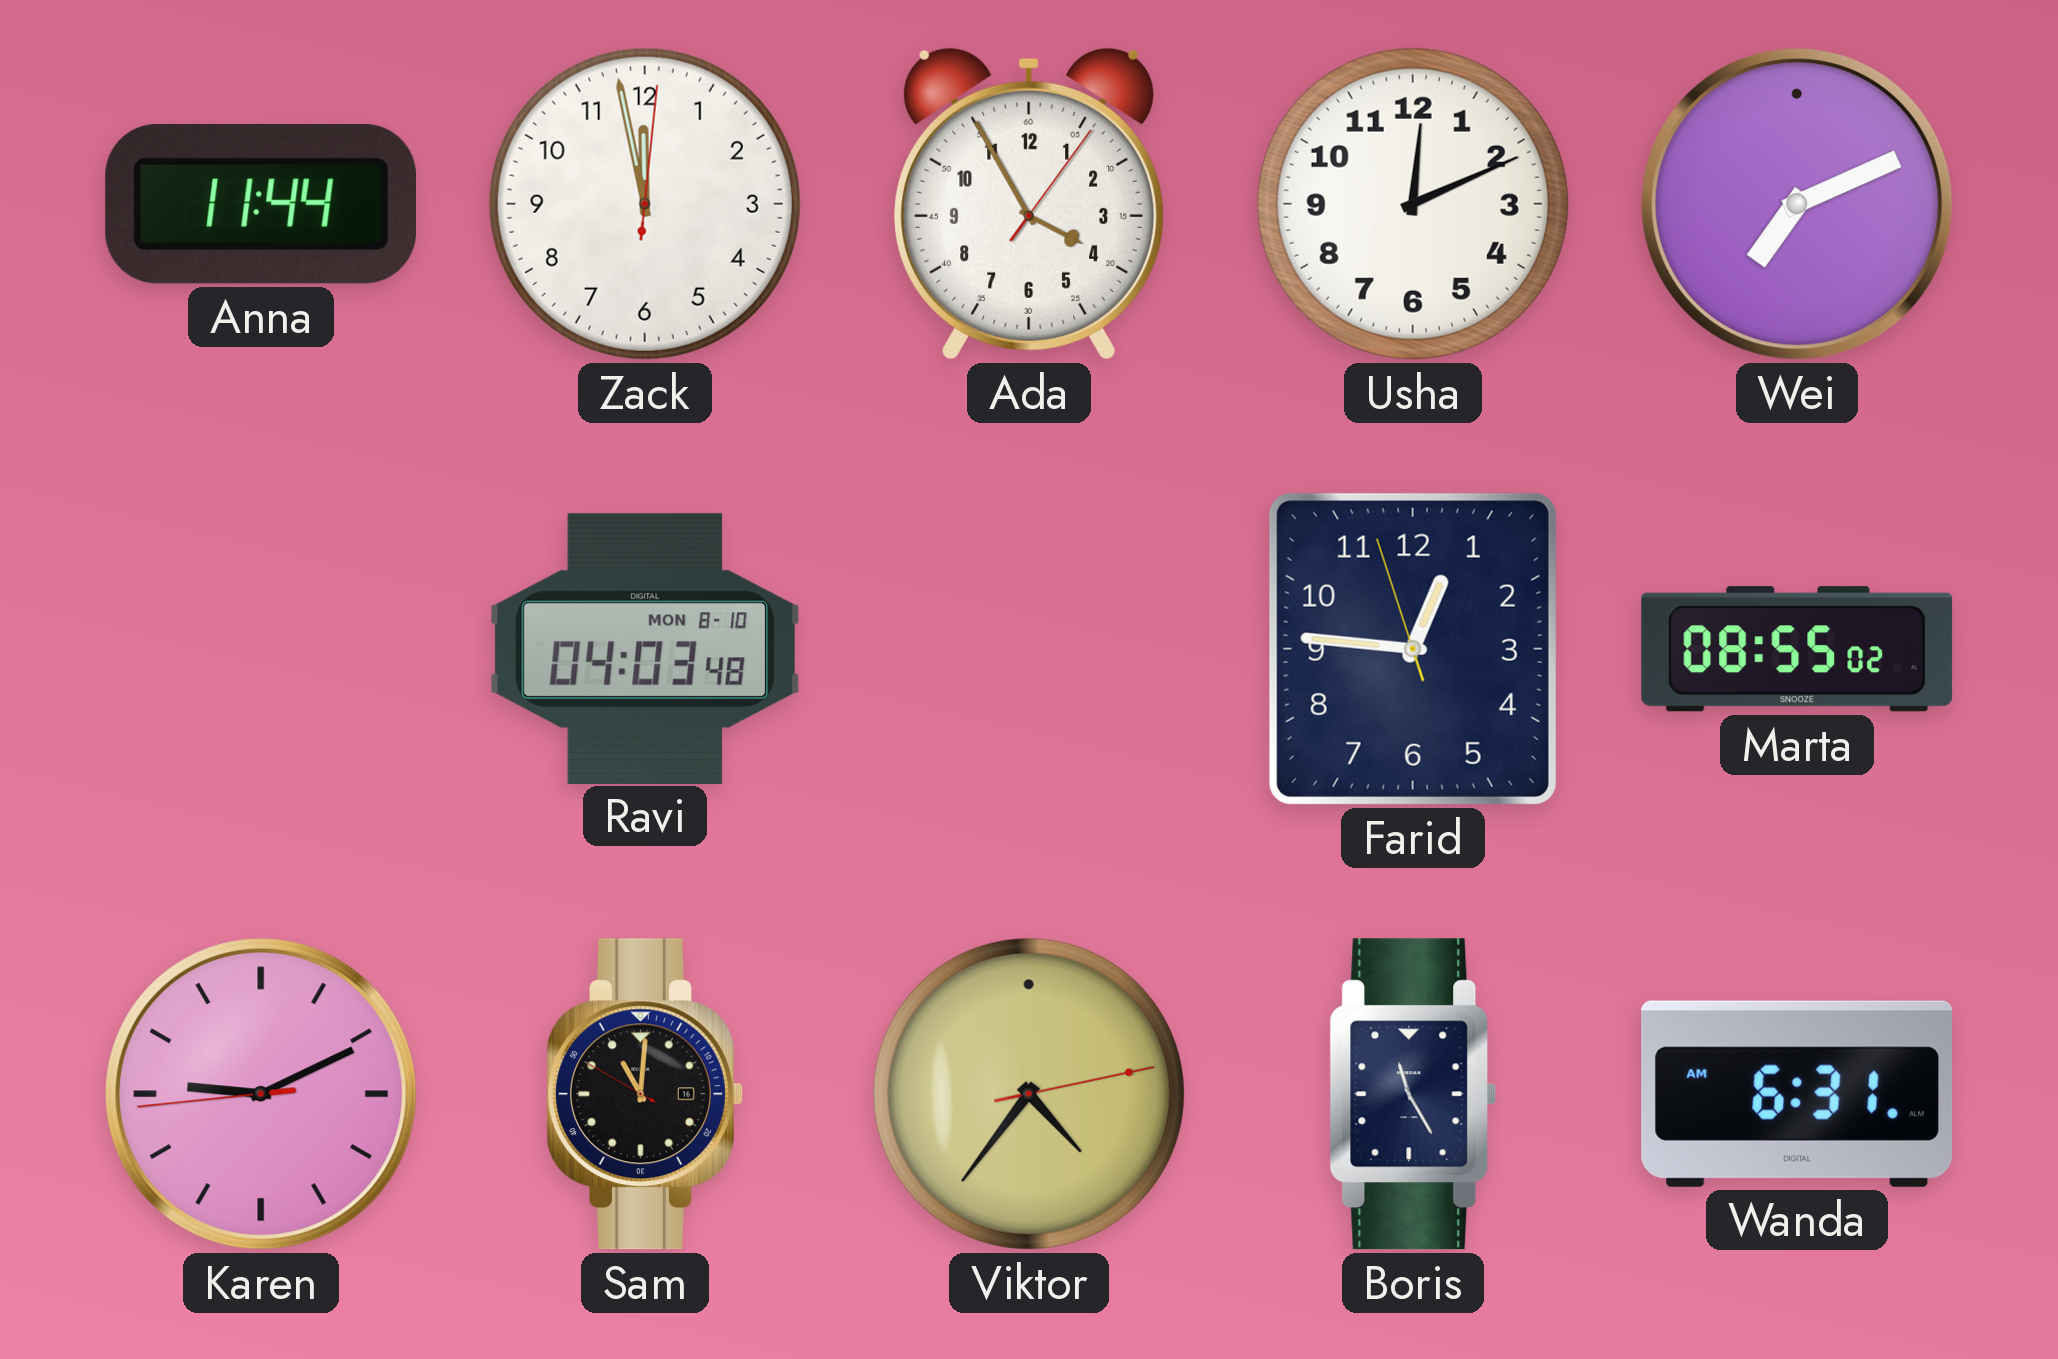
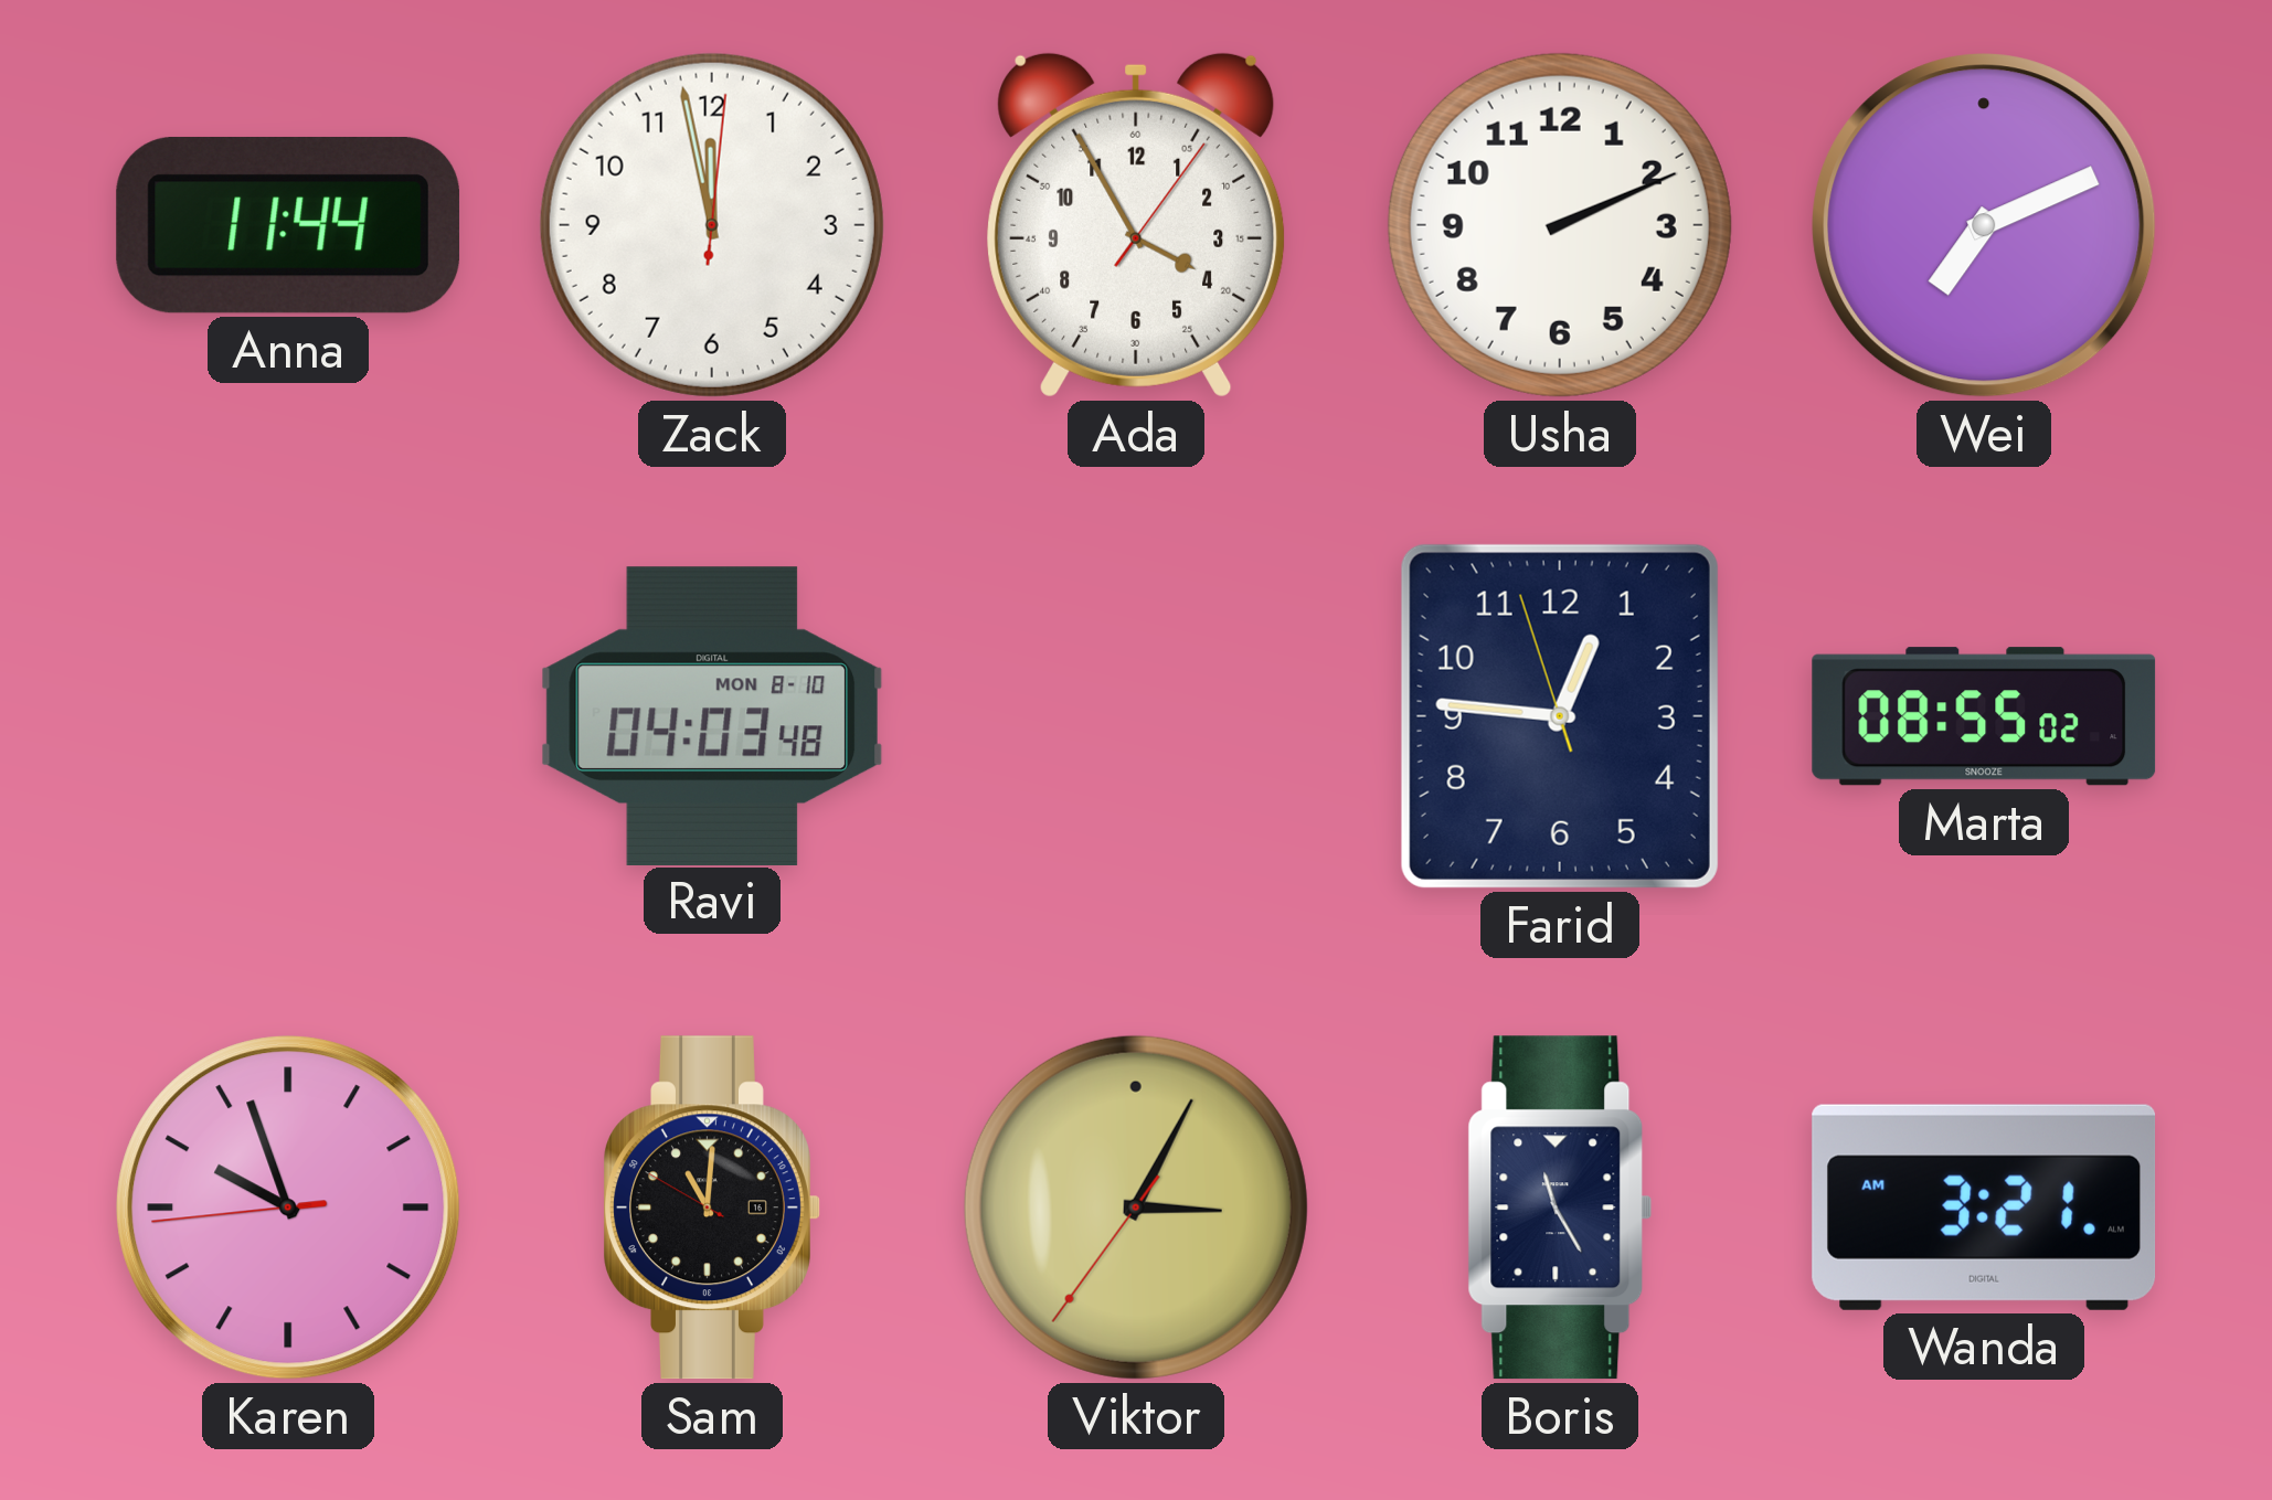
Usha: 12:11 -> 2:11 (1560, 225)
Karen: 9:10 -> 9:56 (288, 1208)
Viktor: 4:36 -> 3:04 (1136, 1208)
Wanda: 6:31 -> 3:21 (1984, 1208)
